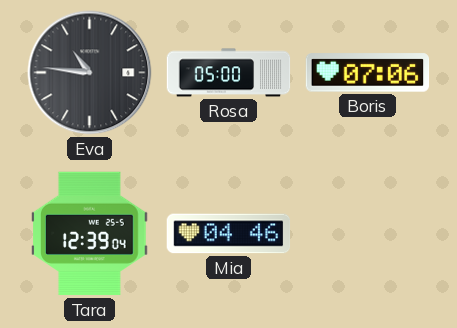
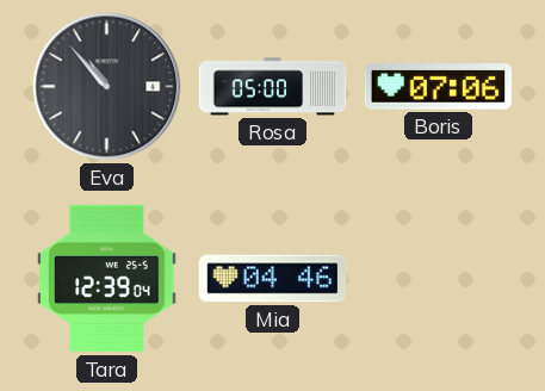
Eva: 10:46 -> 10:53 (107, 87)
